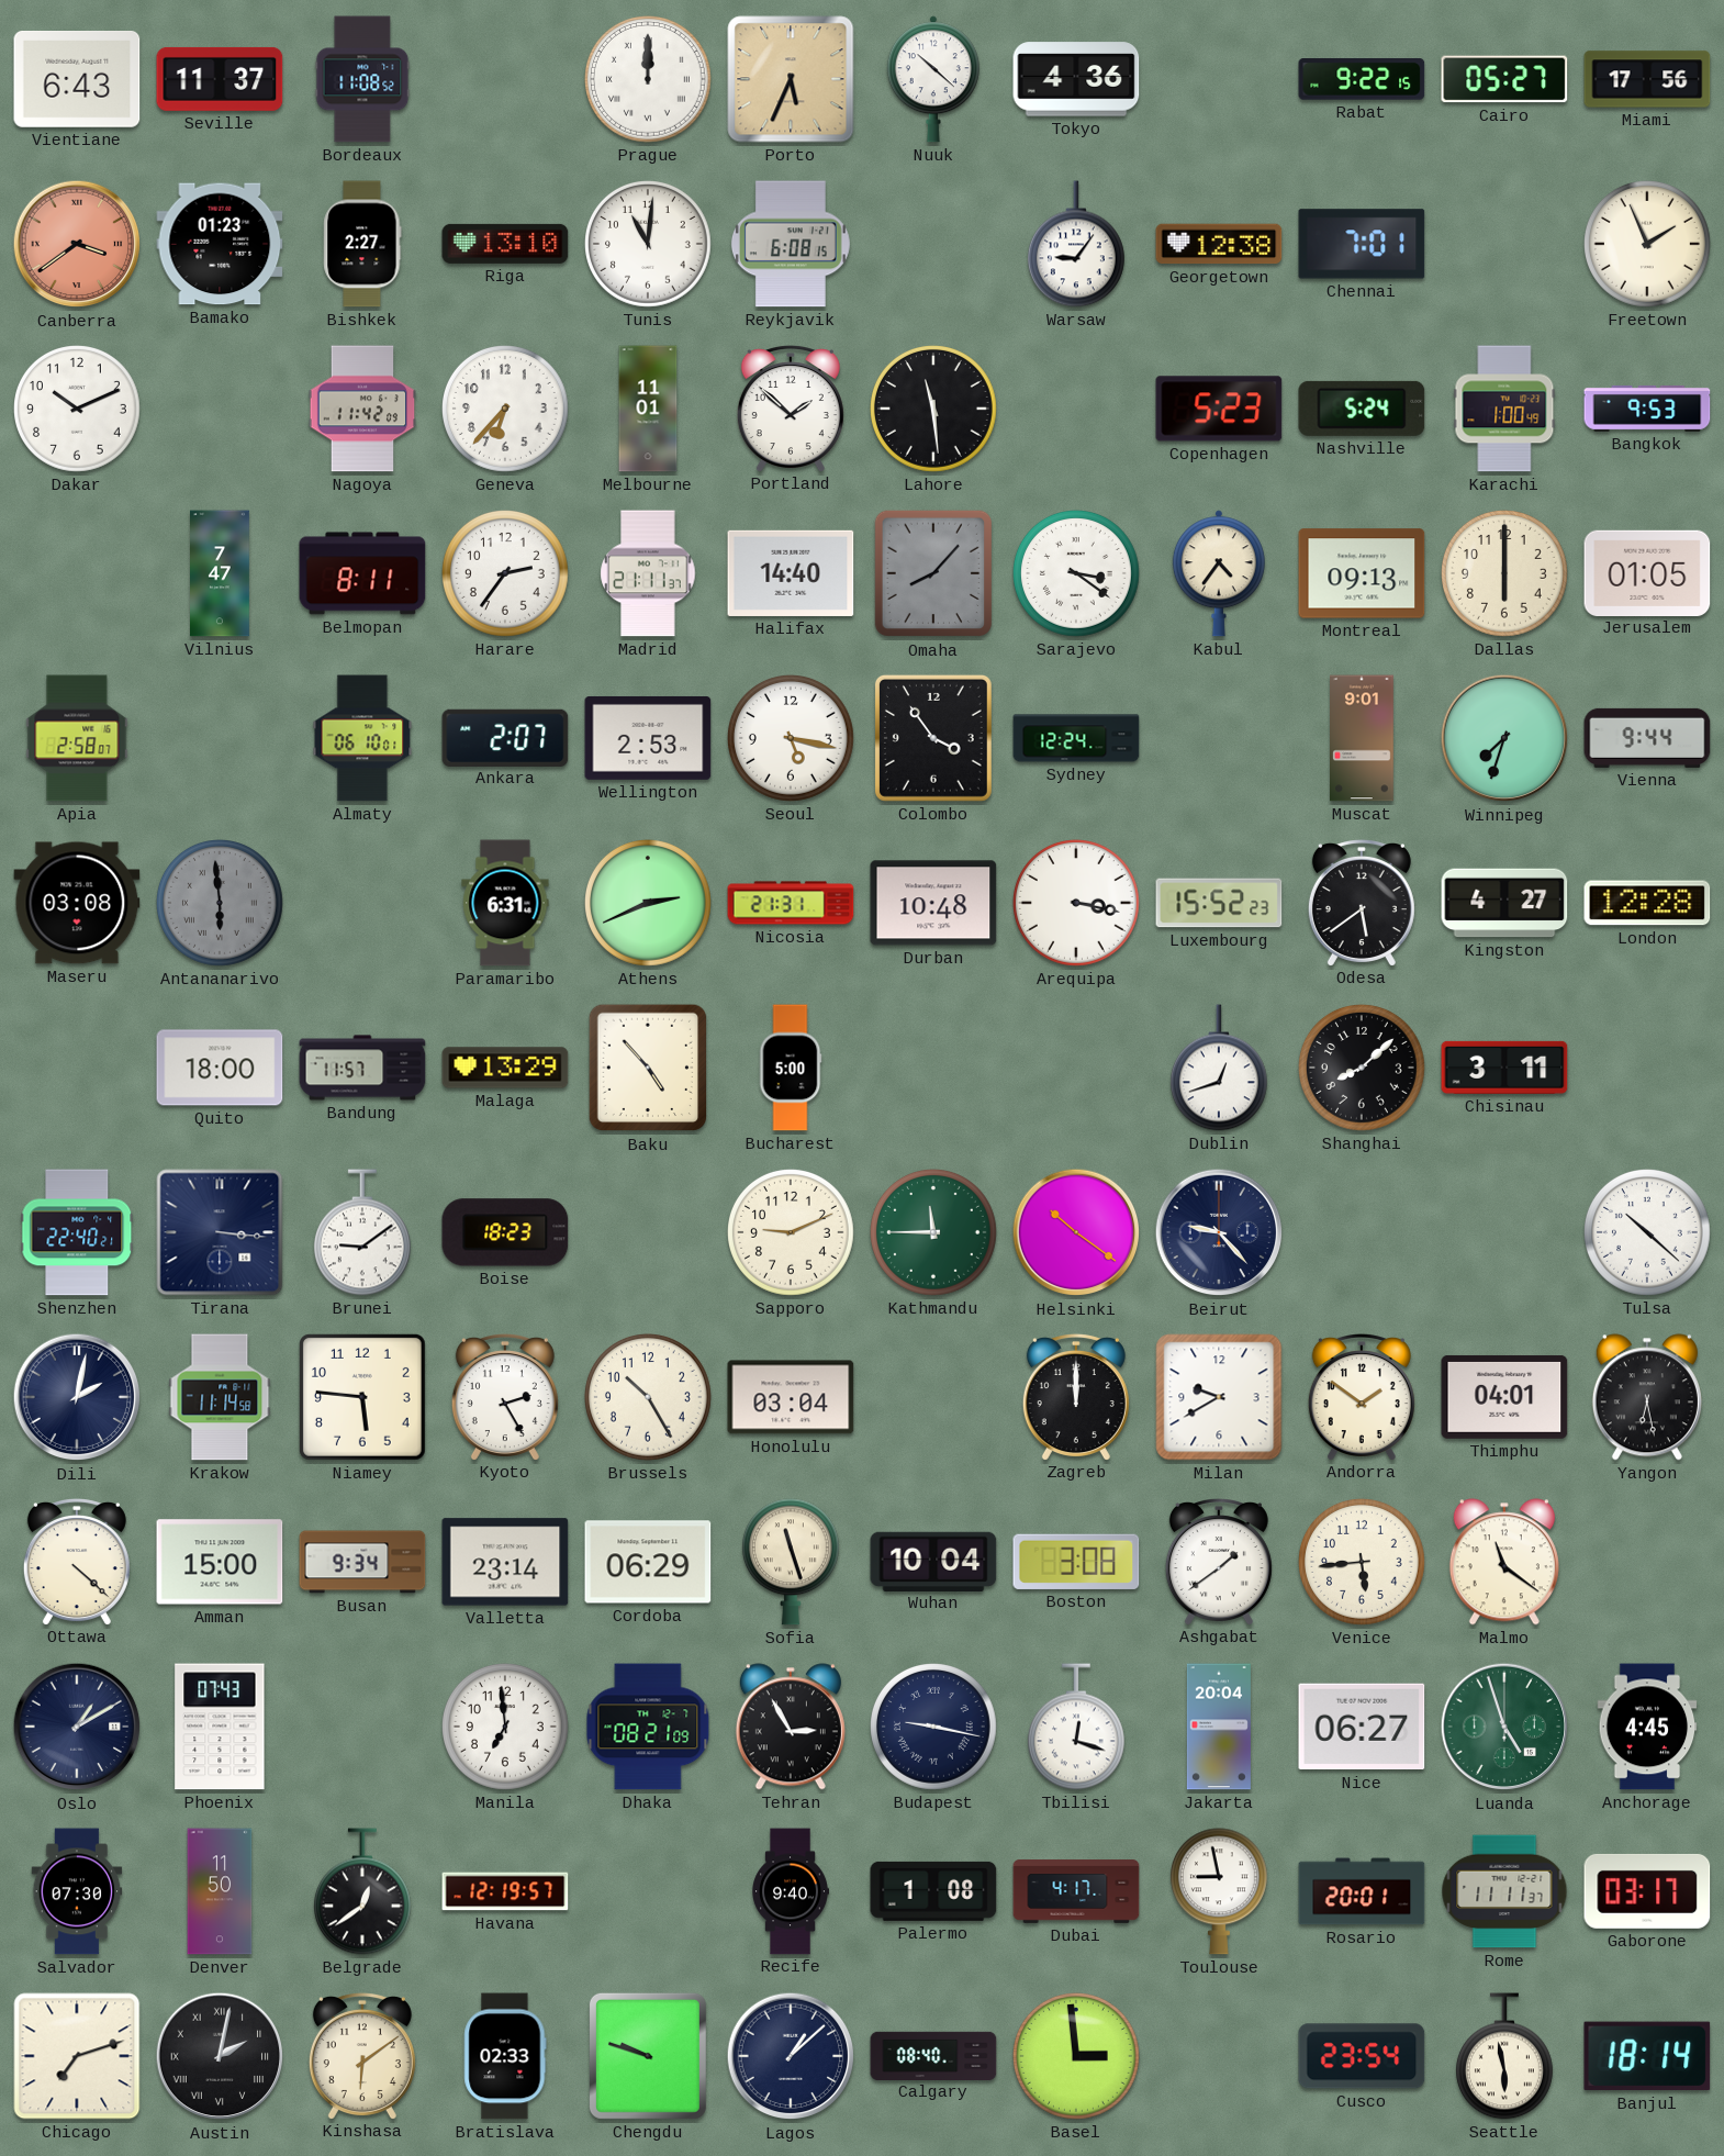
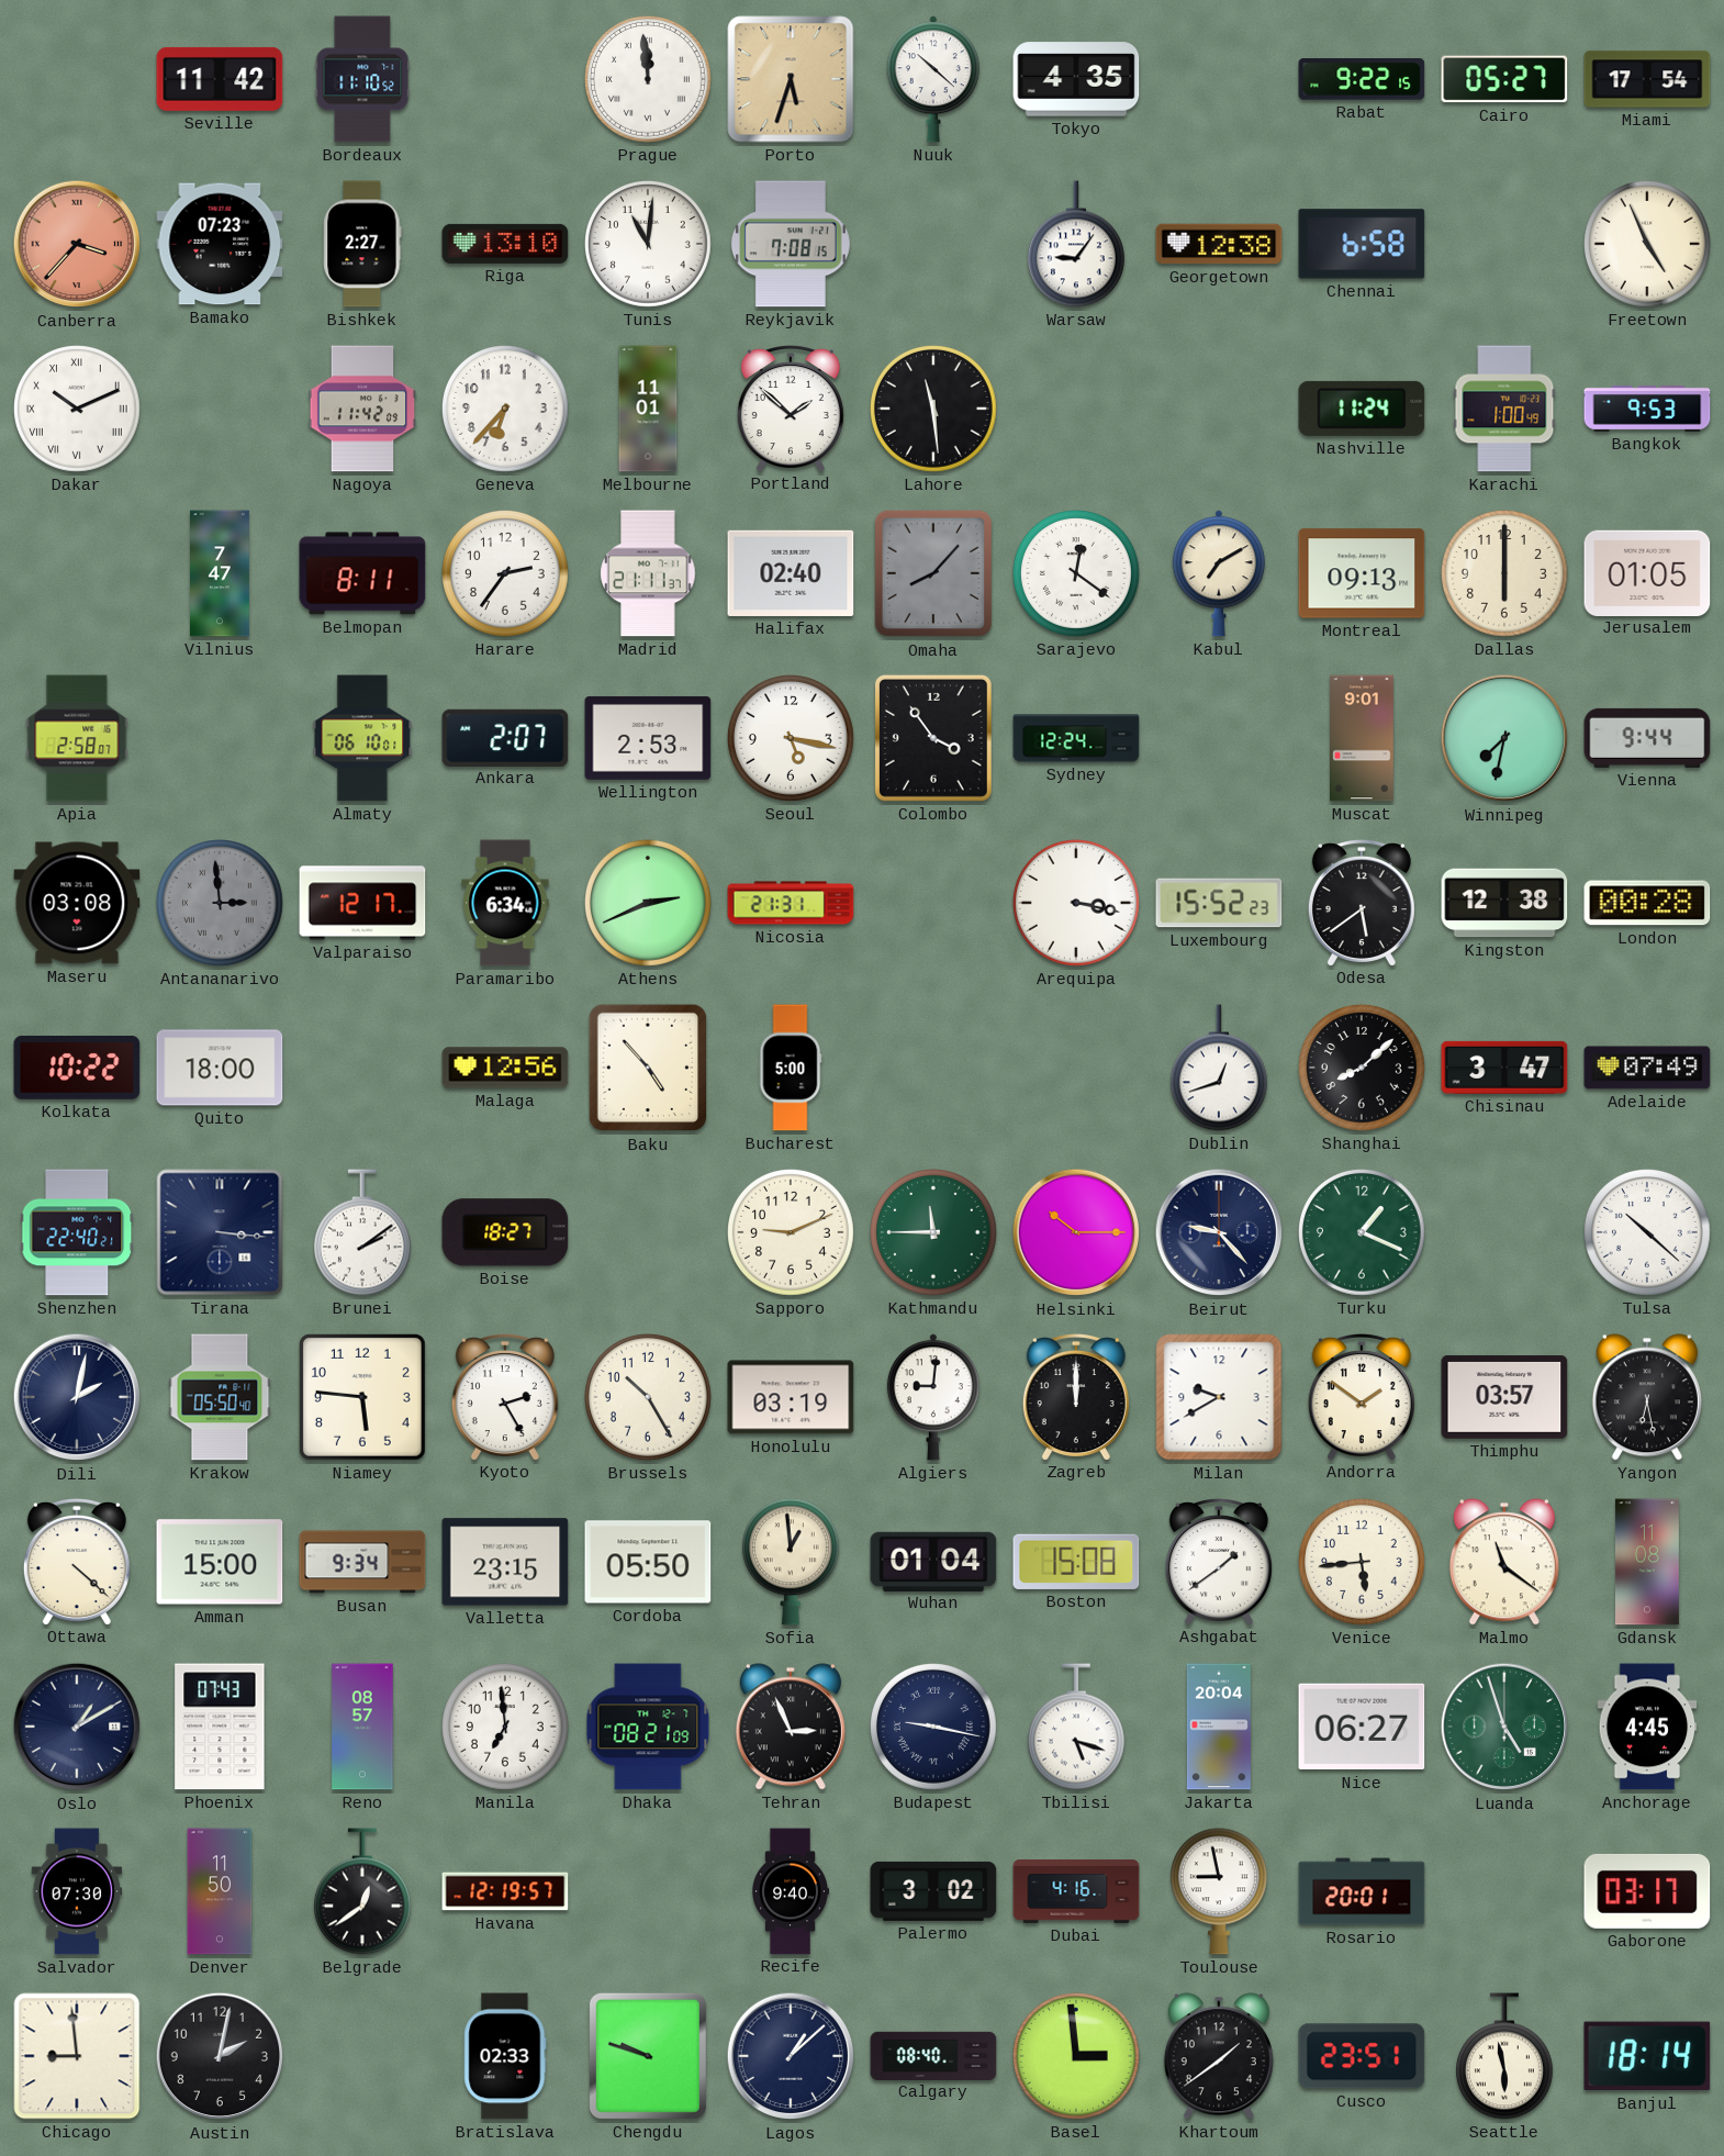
Vientiane: 6:43 -> none (77, 80)
Seville: 11:37 -> 11:42 (220, 79)
Bordeaux: 11:08 -> 11:10 (362, 79)
Prague: 12:00 -> 11:59 (649, 80)
Porto: 5:34 -> 5:33 (791, 79)
Tokyo: 4:36 -> 4:35 (1076, 79)
Miami: 17:56 -> 17:54 (1647, 79)
Canberra: 3:39 -> 3:37 (77, 244)
Bamako: 01:23 -> 07:23 (220, 244)
Reykjavik: 6:08 -> 7:08 (791, 244)
Chennai: 7:01 -> 6:58 (1362, 244)
Freetown: 1:56 -> 4:56 (1648, 245)
Dakar numerals: Arabic -> Roman (78, 410)
Copenhagen: 5:23 -> none (1219, 409)
Nashville: 5:24 -> 11:24 (1362, 409)
Halifax: 14:40 -> 02:40 (791, 573)
Sarajevo: 3:21 -> 12:21 (1077, 574)
Kabul: 4:36 -> 7:10 (1219, 573)
Winnipeg: 7:33 -> 7:32 (1504, 738)
Antananarivo: 5:59 -> 2:59 (221, 904)
Valparaiso: none -> 12:17 (362, 903)
Paramaribo: 6:31 -> 6:34 (505, 903)
Durban: 10:48 -> none (933, 903)
Kingston: 4:27 -> 12:38 (1504, 903)
London: 12:28 -> 00:28 (1647, 903)
Kolkata: none -> 10:22 (77, 1068)
Bandung: 11:57 -> none (362, 1068)
Malaga: 13:29 -> 12:56 (505, 1068)
Chisinau: 3:11 -> 3:47 (1504, 1068)
Adelaide: none -> 07:49 (1647, 1068)
Brunei: 9:09 -> 2:09 (362, 1232)
Boise: 18:23 -> 18:27 (505, 1232)
Helsinki: 10:21 -> 10:15 (1076, 1232)
Turku: none -> 1:19 (1363, 1233)
Krakow: 11:14 -> 05:50 (220, 1397)
Honolulu: 03:04 -> 03:19 (791, 1397)
Algiers: none -> 9:01 (933, 1397)
Thimphu: 04:01 -> 03:57 (1504, 1397)
Valletta: 23:14 -> 23:15 (505, 1562)
Cordoba: 06:29 -> 05:50 (648, 1562)
Sofia: 11:27 -> 12:59 (791, 1562)
Wuhan: 10:04 -> 01:04 (933, 1561)
Boston: 3:08 -> 15:08 (1076, 1562)
Gdansk: none -> 11:08 (1647, 1562)
Reno: none -> 08:57 (362, 1727)
Tehran: 2:55 -> 2:56 (791, 1727)
Tbilisi: 12:18 -> 5:18 (1076, 1727)
Palermo: 1:08 -> 3:02 (933, 1891)
Dubai: 4:17 -> 4:16 (1076, 1891)
Rome: 11:11 -> none (1504, 1891)
Chicago: 7:12 -> 8:59 (77, 2056)
Austin numerals: Roman -> Arabic (220, 2056)
Kinshasa: 6:09 -> none (362, 2056)
Khartoum: none -> 1:39 (1219, 2056)
Cusco: 23:54 -> 23:51 (1362, 2056)
